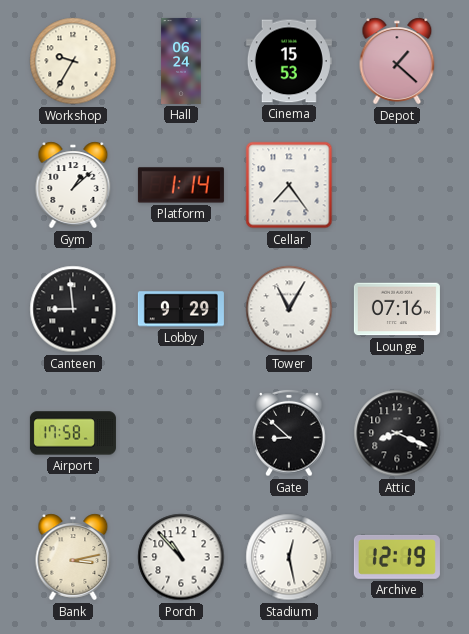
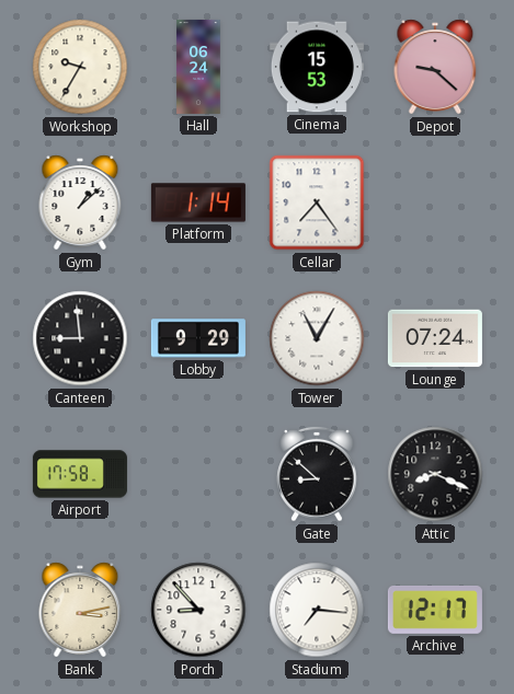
Depot: 1:22 -> 9:22 (435, 67)
Lounge: 07:16 -> 07:24 (435, 338)
Porch: 10:53 -> 8:53 (198, 610)
Stadium: 12:28 -> 7:16 (317, 610)
Archive: 12:19 -> 12:17 (435, 610)
